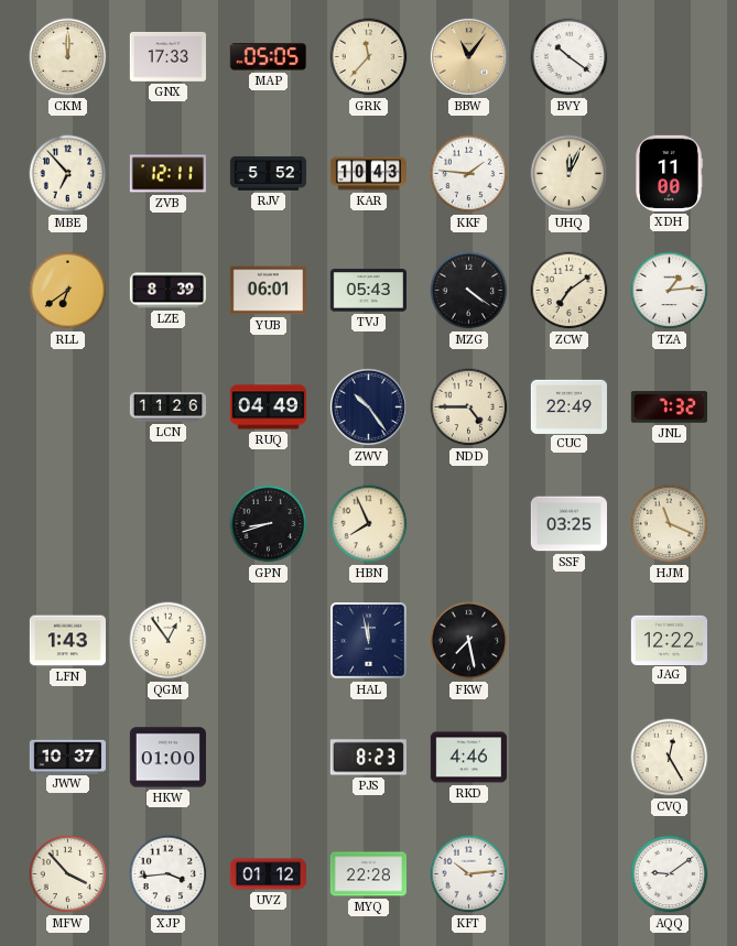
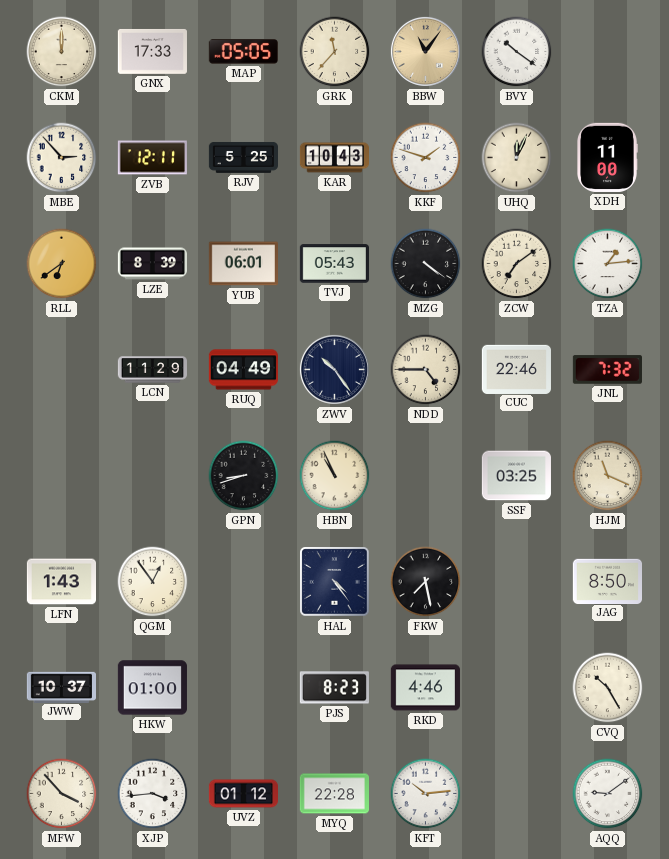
MBE: 6:53 -> 2:53 (62, 158)
RJV: 5:52 -> 5:25 (243, 158)
KKF: 1:46 -> 1:48 (426, 158)
LCN: 11:26 -> 11:29 (152, 370)
CUC: 22:49 -> 22:46 (516, 369)
HBN: 7:56 -> 10:56 (335, 476)
HAL: 11:58 -> 4:24 (335, 582)
JAG: 12:22 -> 8:50 (607, 581)
CVQ: 12:25 -> 10:25 (608, 688)
